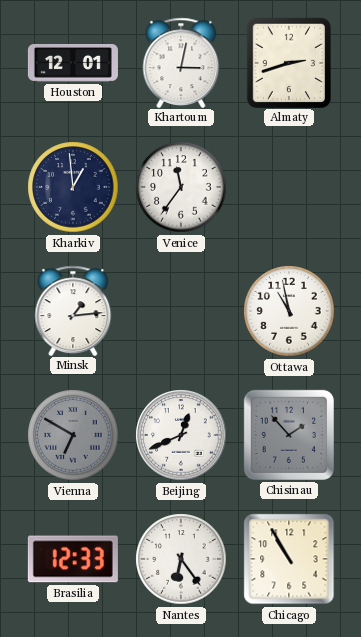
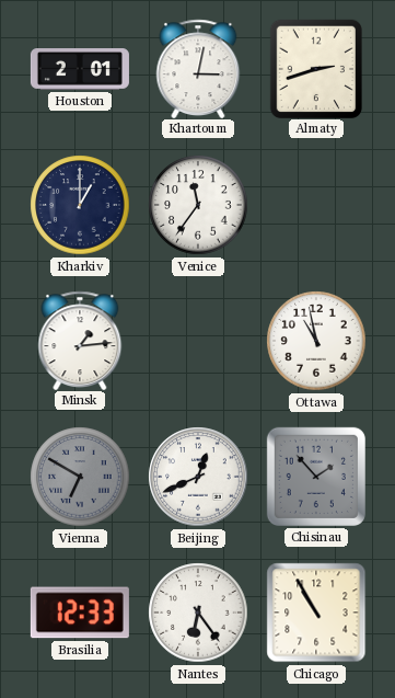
Houston: 12:01 -> 2:01 (80, 70)
Kharkiv: 12:59 -> 1:00 (80, 205)
